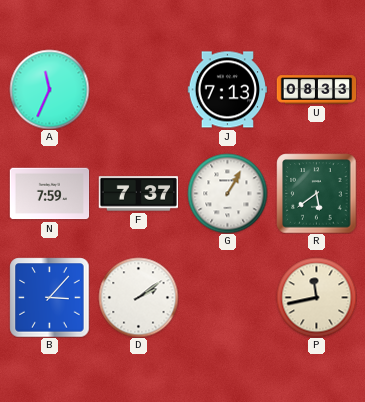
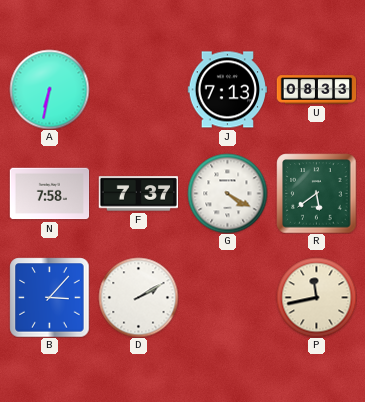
A: 11:34 -> 6:32 (49, 89)
N: 7:59 -> 7:58 (49, 194)
G: 1:05 -> 4:20 (227, 193)
D: 2:09 -> 2:10 (138, 297)
